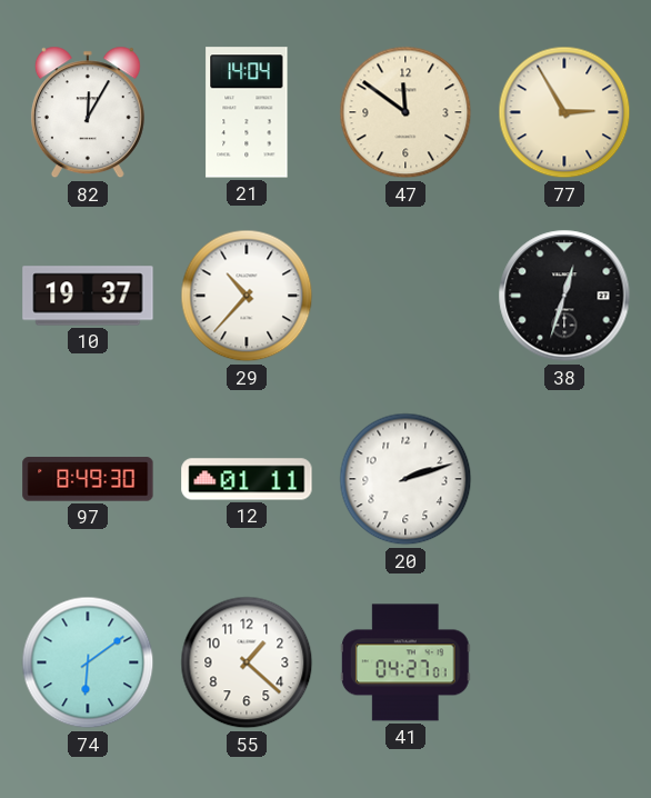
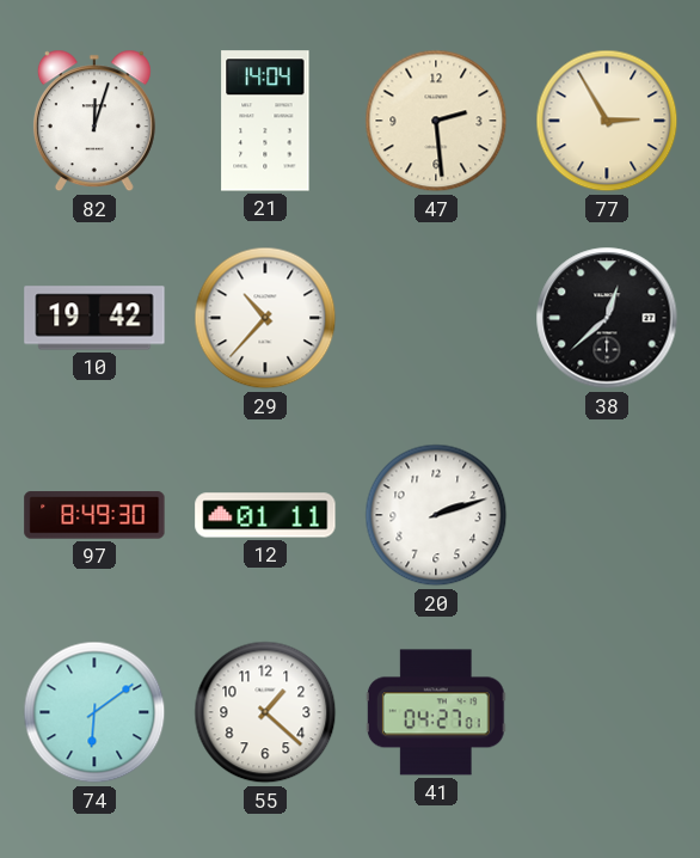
82: 12:05 -> 12:03 (94, 121)
47: 11:51 -> 2:29 (436, 121)
10: 19:37 -> 19:42 (94, 318)
38: 12:33 -> 12:38 (607, 318)
